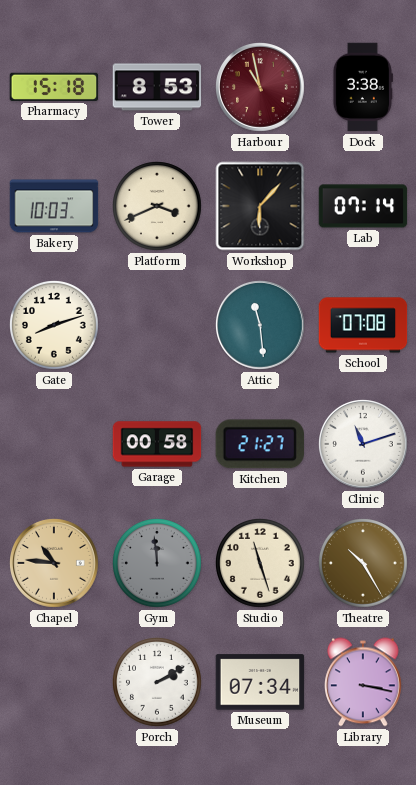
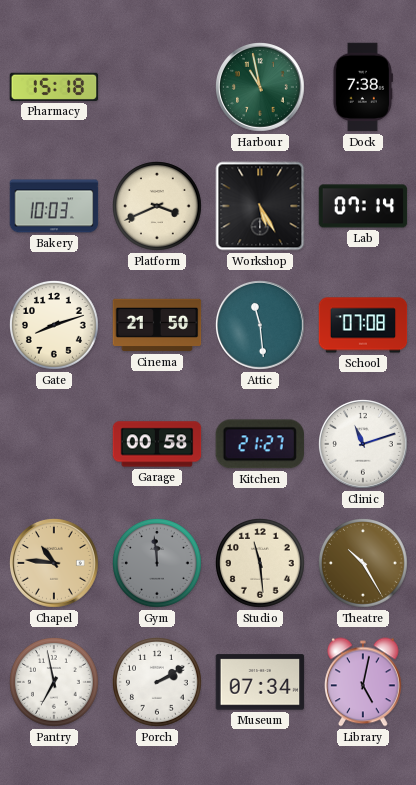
Tower: 8:53 -> none (157, 87)
Harbour dial: burgundy -> green (261, 88)
Dock: 3:38 -> 7:38 (362, 87)
Workshop: 6:07 -> 5:25 (260, 206)
Cinema: none -> 21:50 (157, 325)
Studio: 11:27 -> 11:29 (261, 564)
Pantry: none -> 6:58 (55, 683)
Library: 3:17 -> 5:02 (364, 682)
